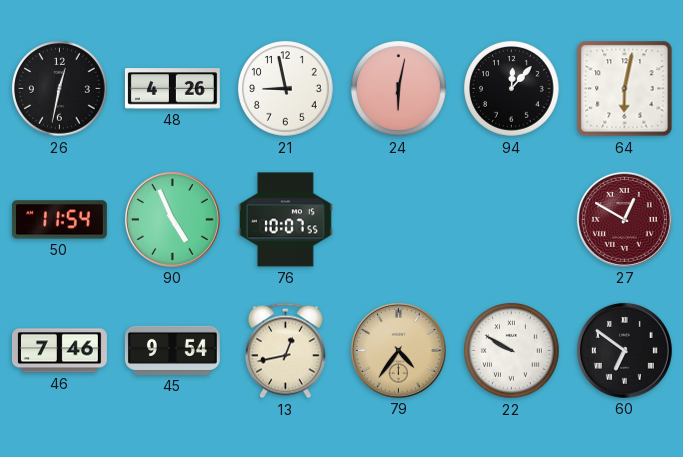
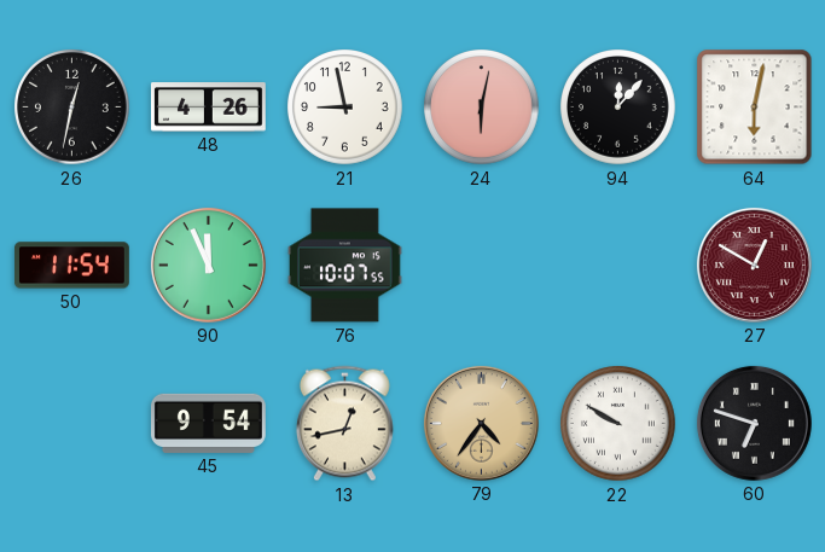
90: 4:56 -> 11:56 (208, 265)
46: 7:46 -> none (60, 351)
60: 6:51 -> 6:48 (754, 423)
